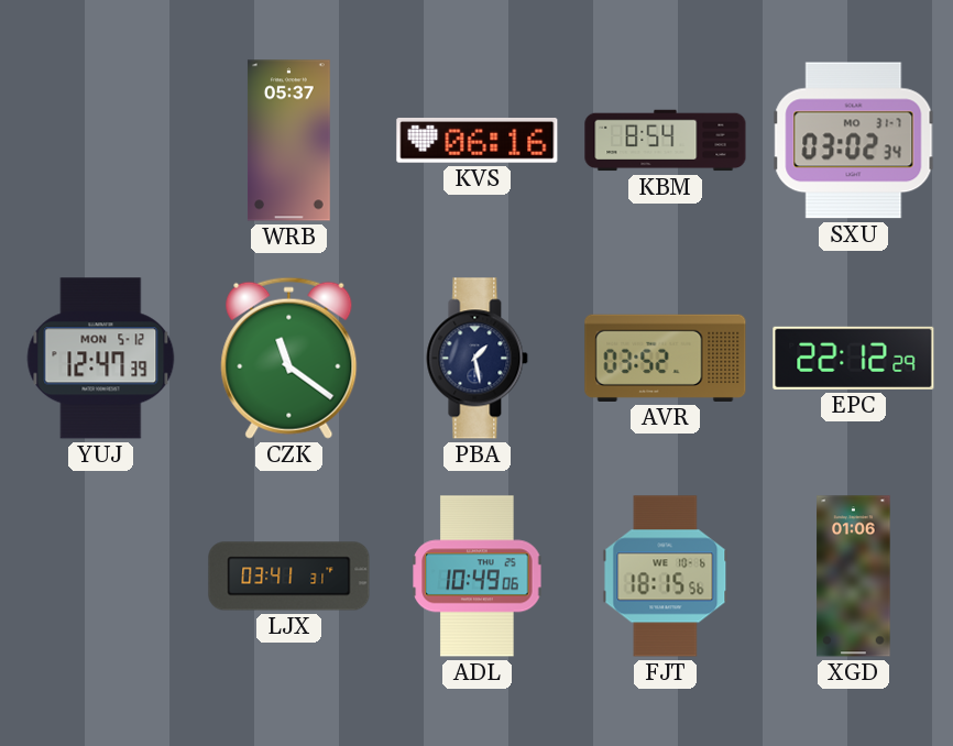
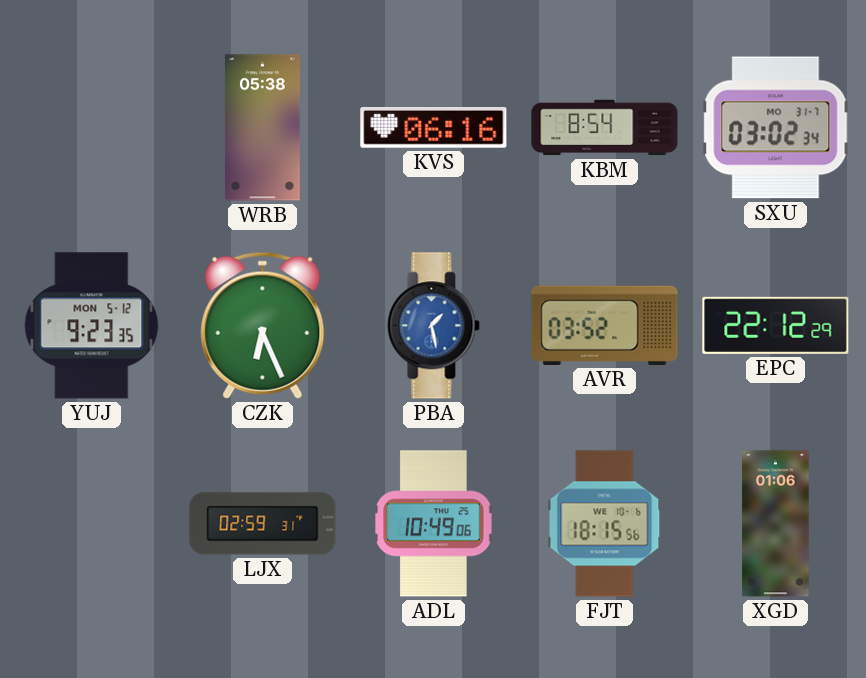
WRB: 05:37 -> 05:38 (262, 128)
YUJ: 12:47 -> 9:23 (92, 326)
CZK: 11:21 -> 6:26 (263, 325)
PBA dial: navy -> blue (434, 326)
LJX: 03:41 -> 02:59 (263, 524)
